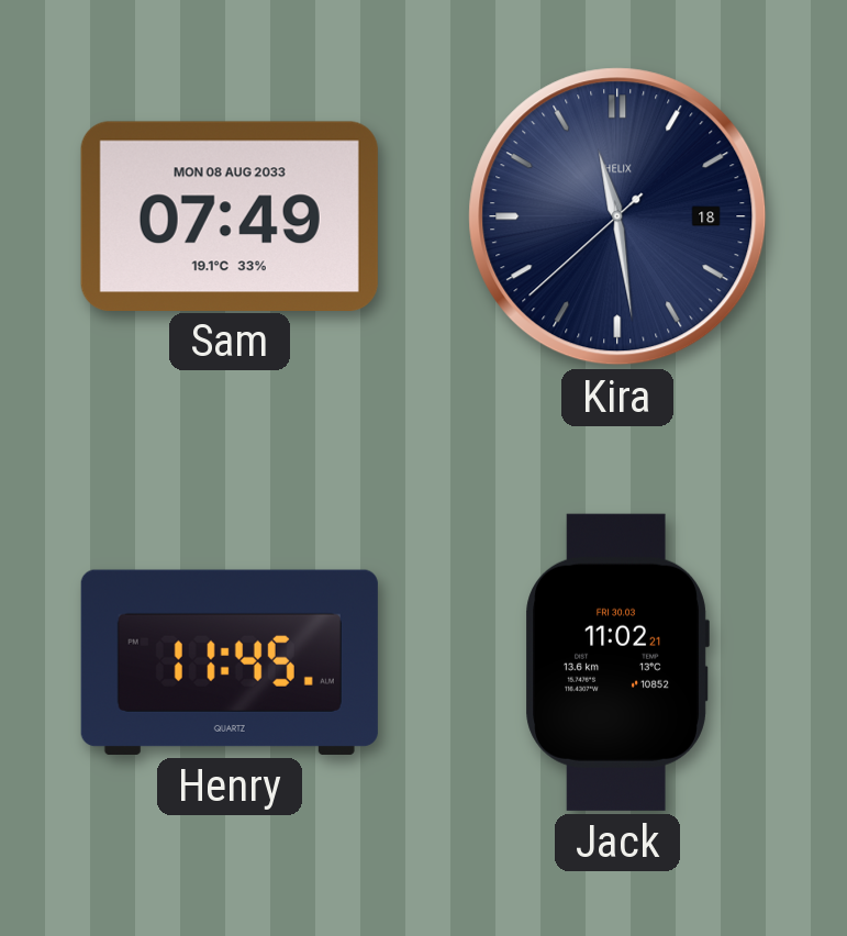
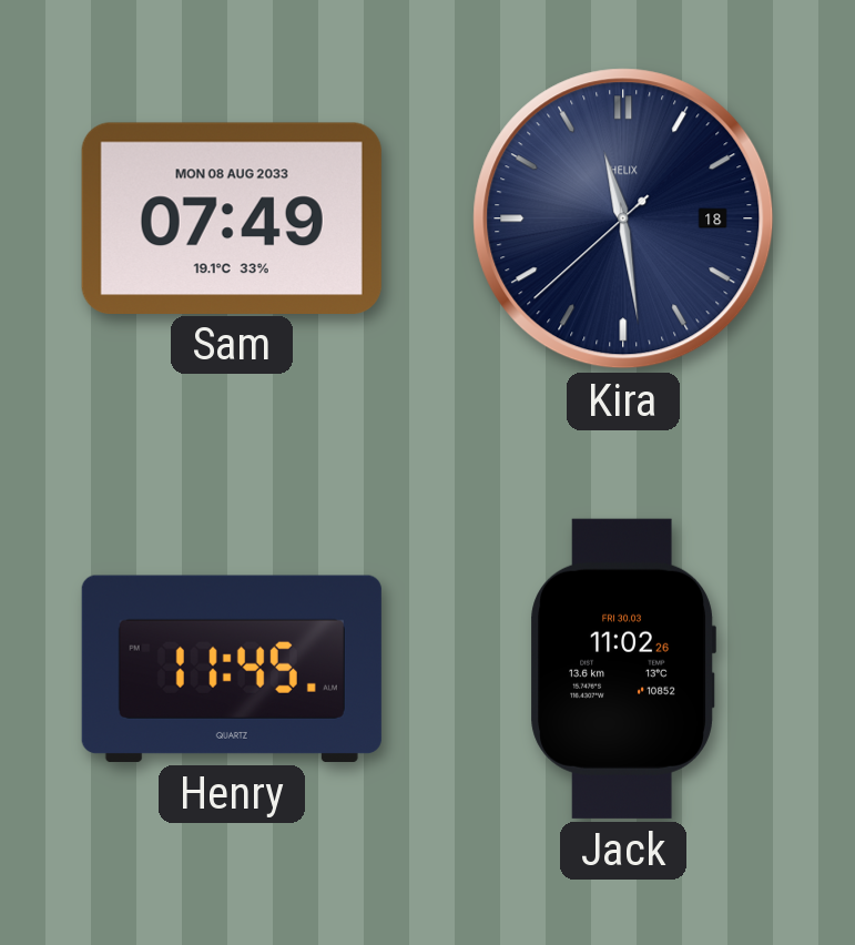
Jack: 11:02:21 -> 11:02:26 (623, 669)
